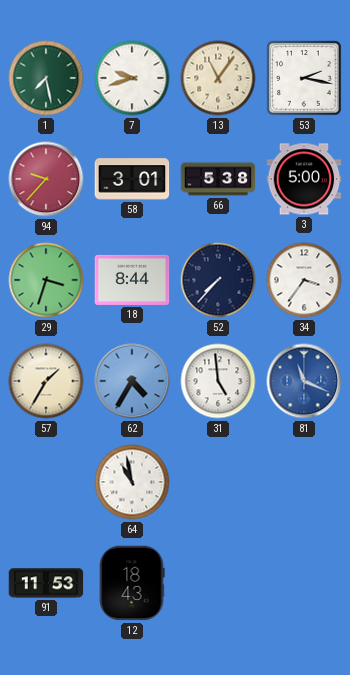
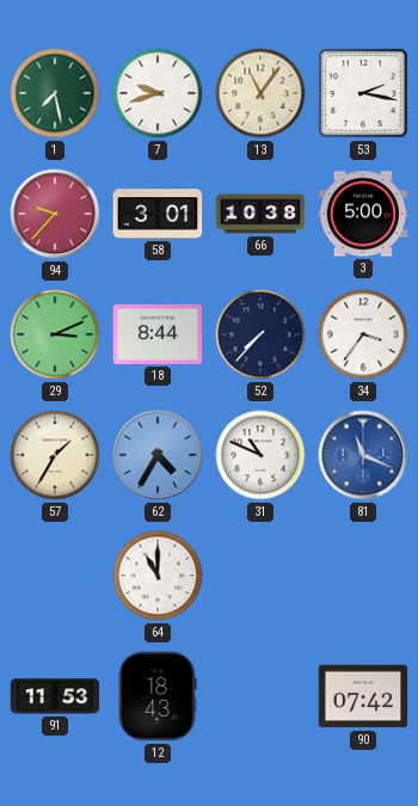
66: 5:38 -> 10:38 (260, 214)
29: 3:33 -> 3:11 (55, 334)
31: 4:59 -> 10:49 (260, 455)
64: 10:58 -> 11:00 (158, 576)
90: none -> 07:42 (363, 696)
